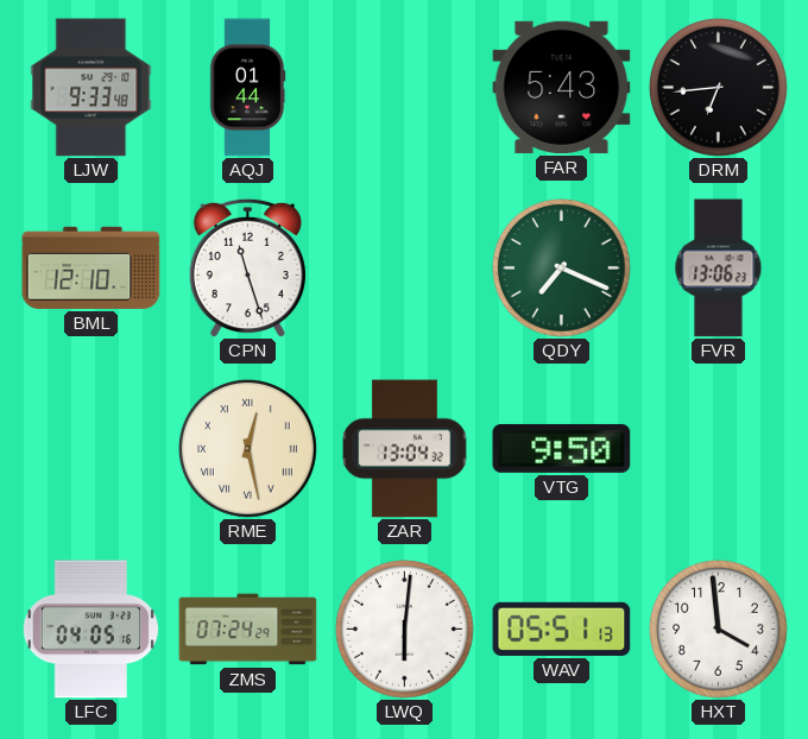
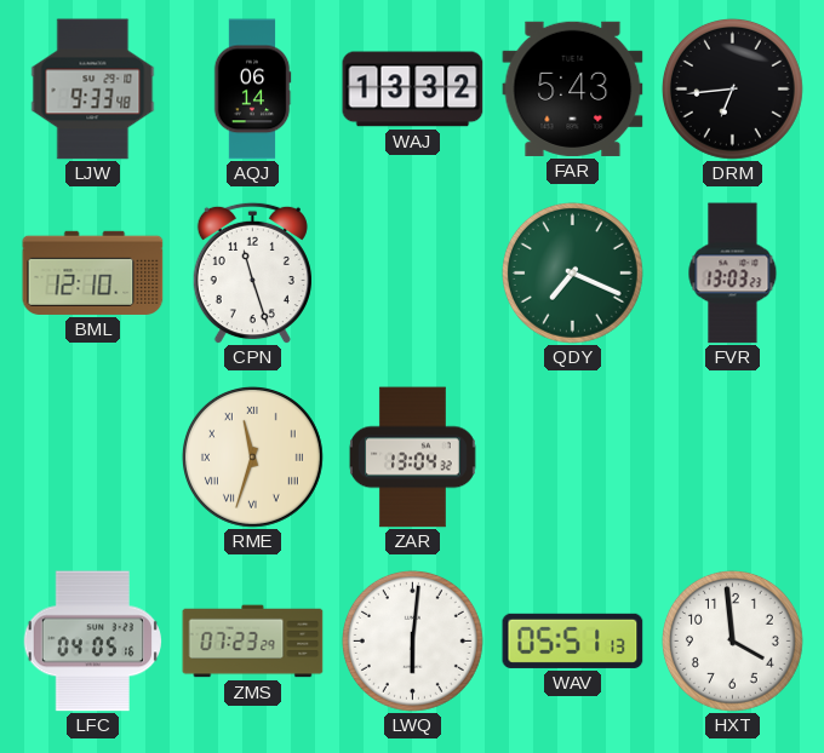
AQJ: 01:44 -> 06:14 (252, 90)
WAJ: none -> 13:32 (413, 90)
FVR: 13:06 -> 13:03 (733, 274)
RME: 12:28 -> 11:33 (252, 456)
VTG: 9:50 -> none (562, 448)
ZMS: 07:24 -> 07:23 (253, 642)
